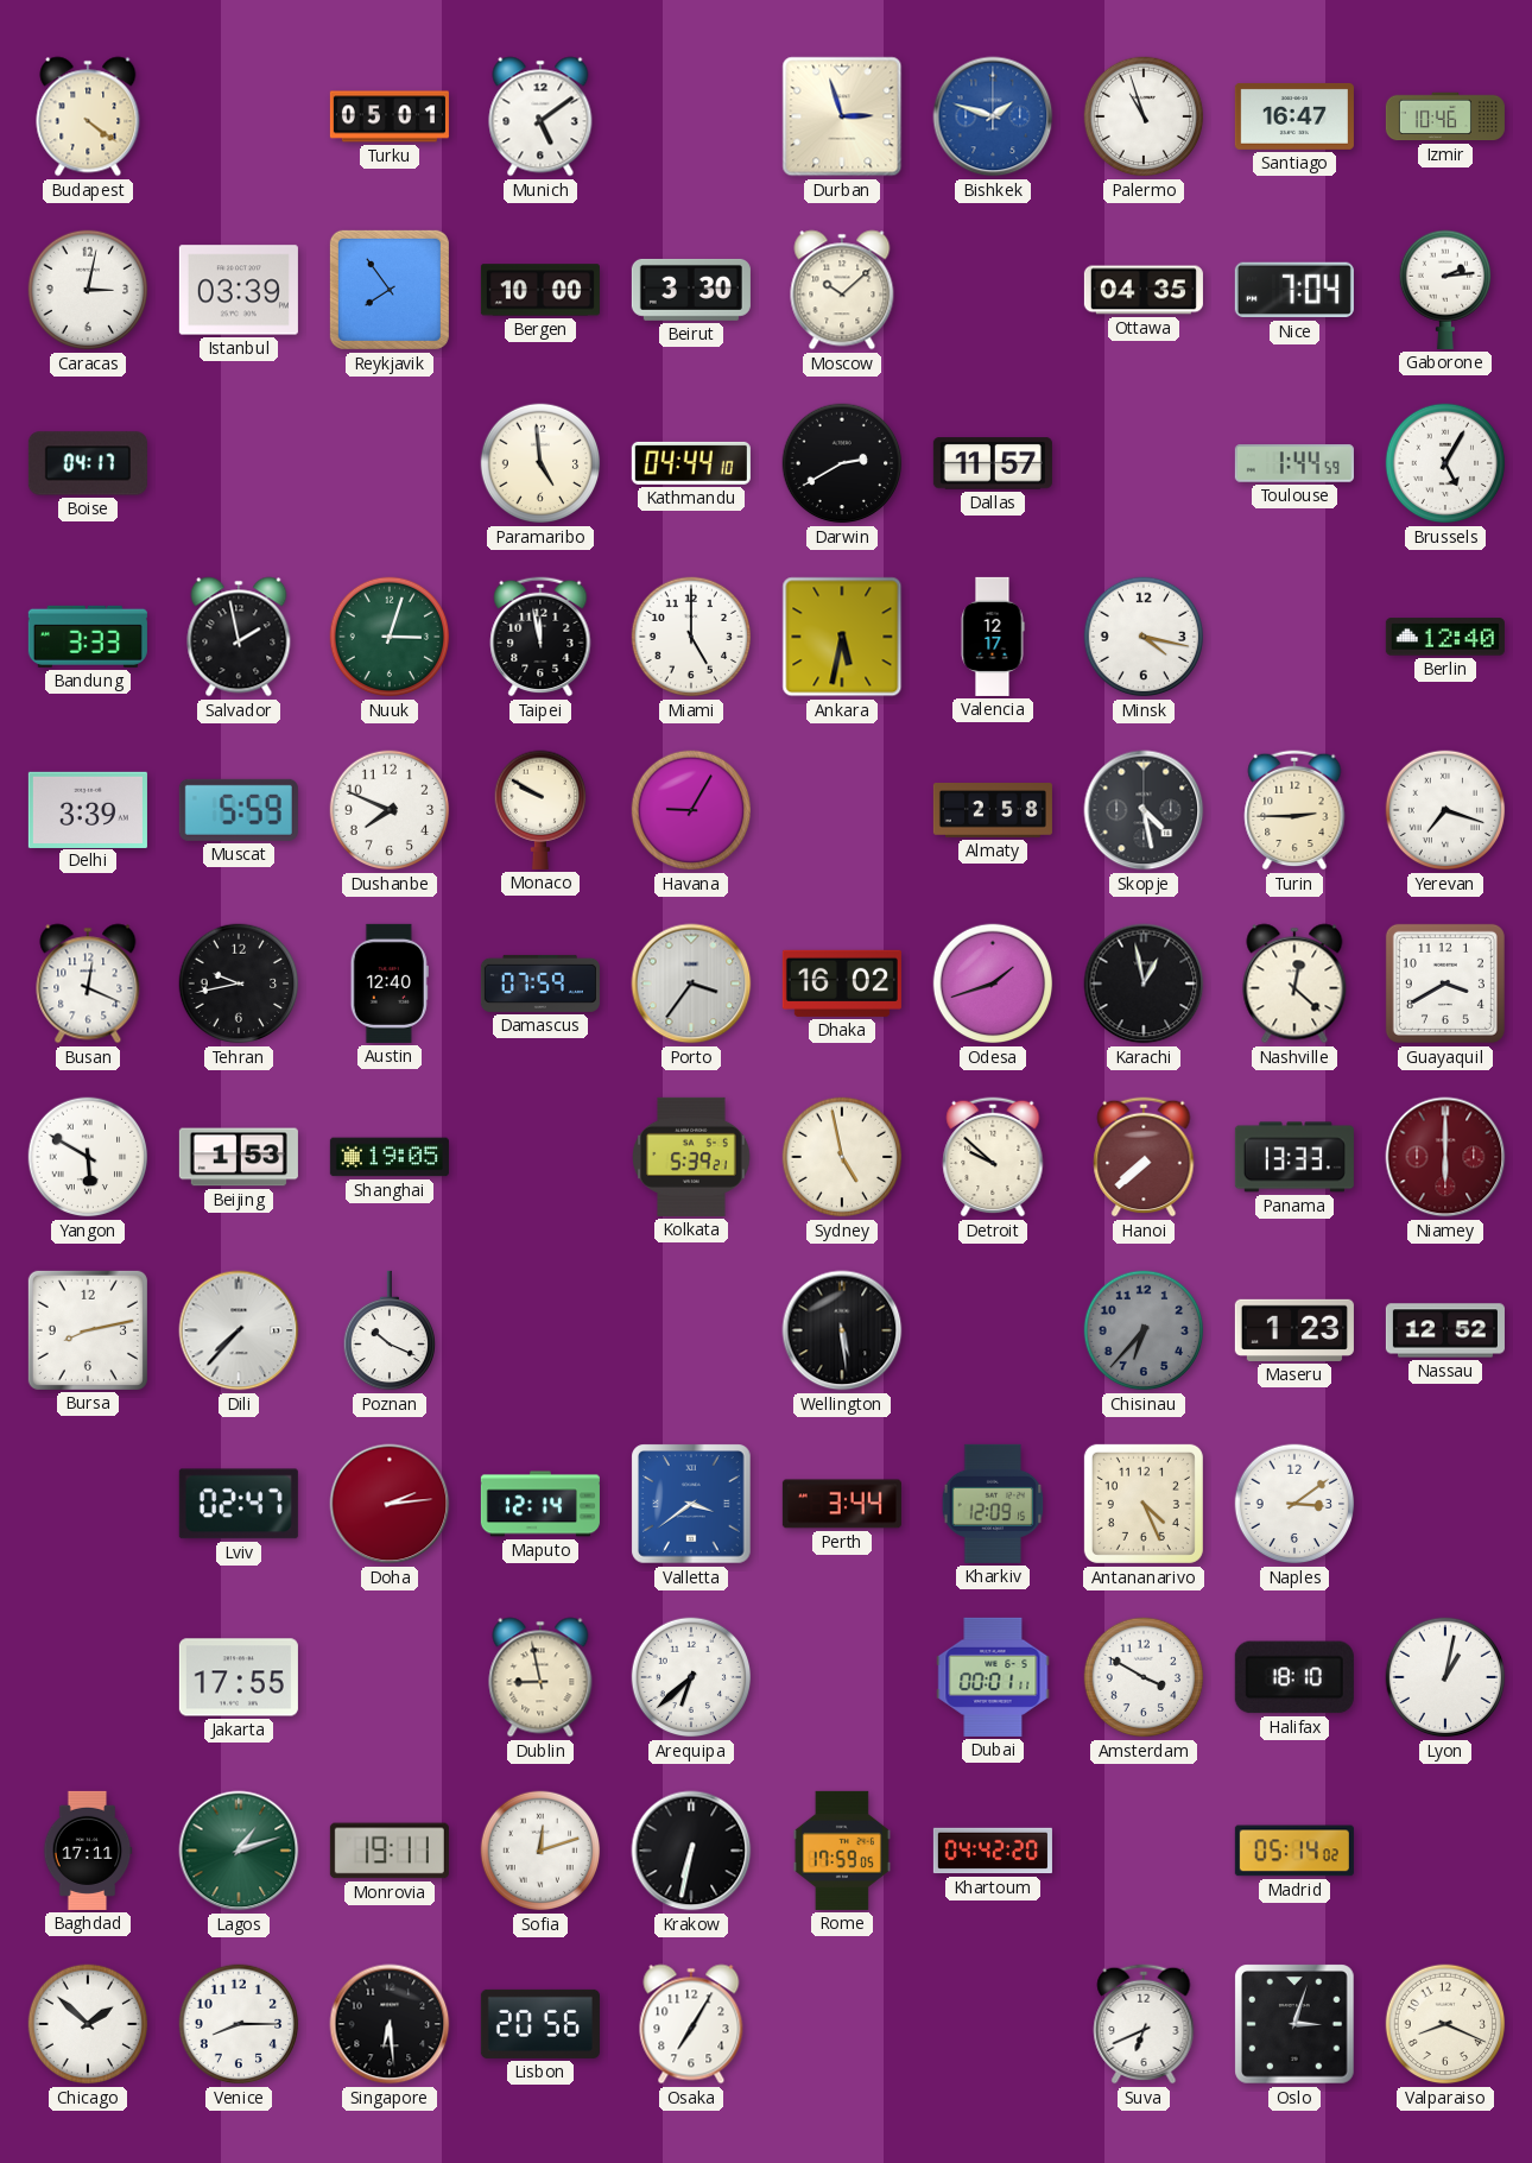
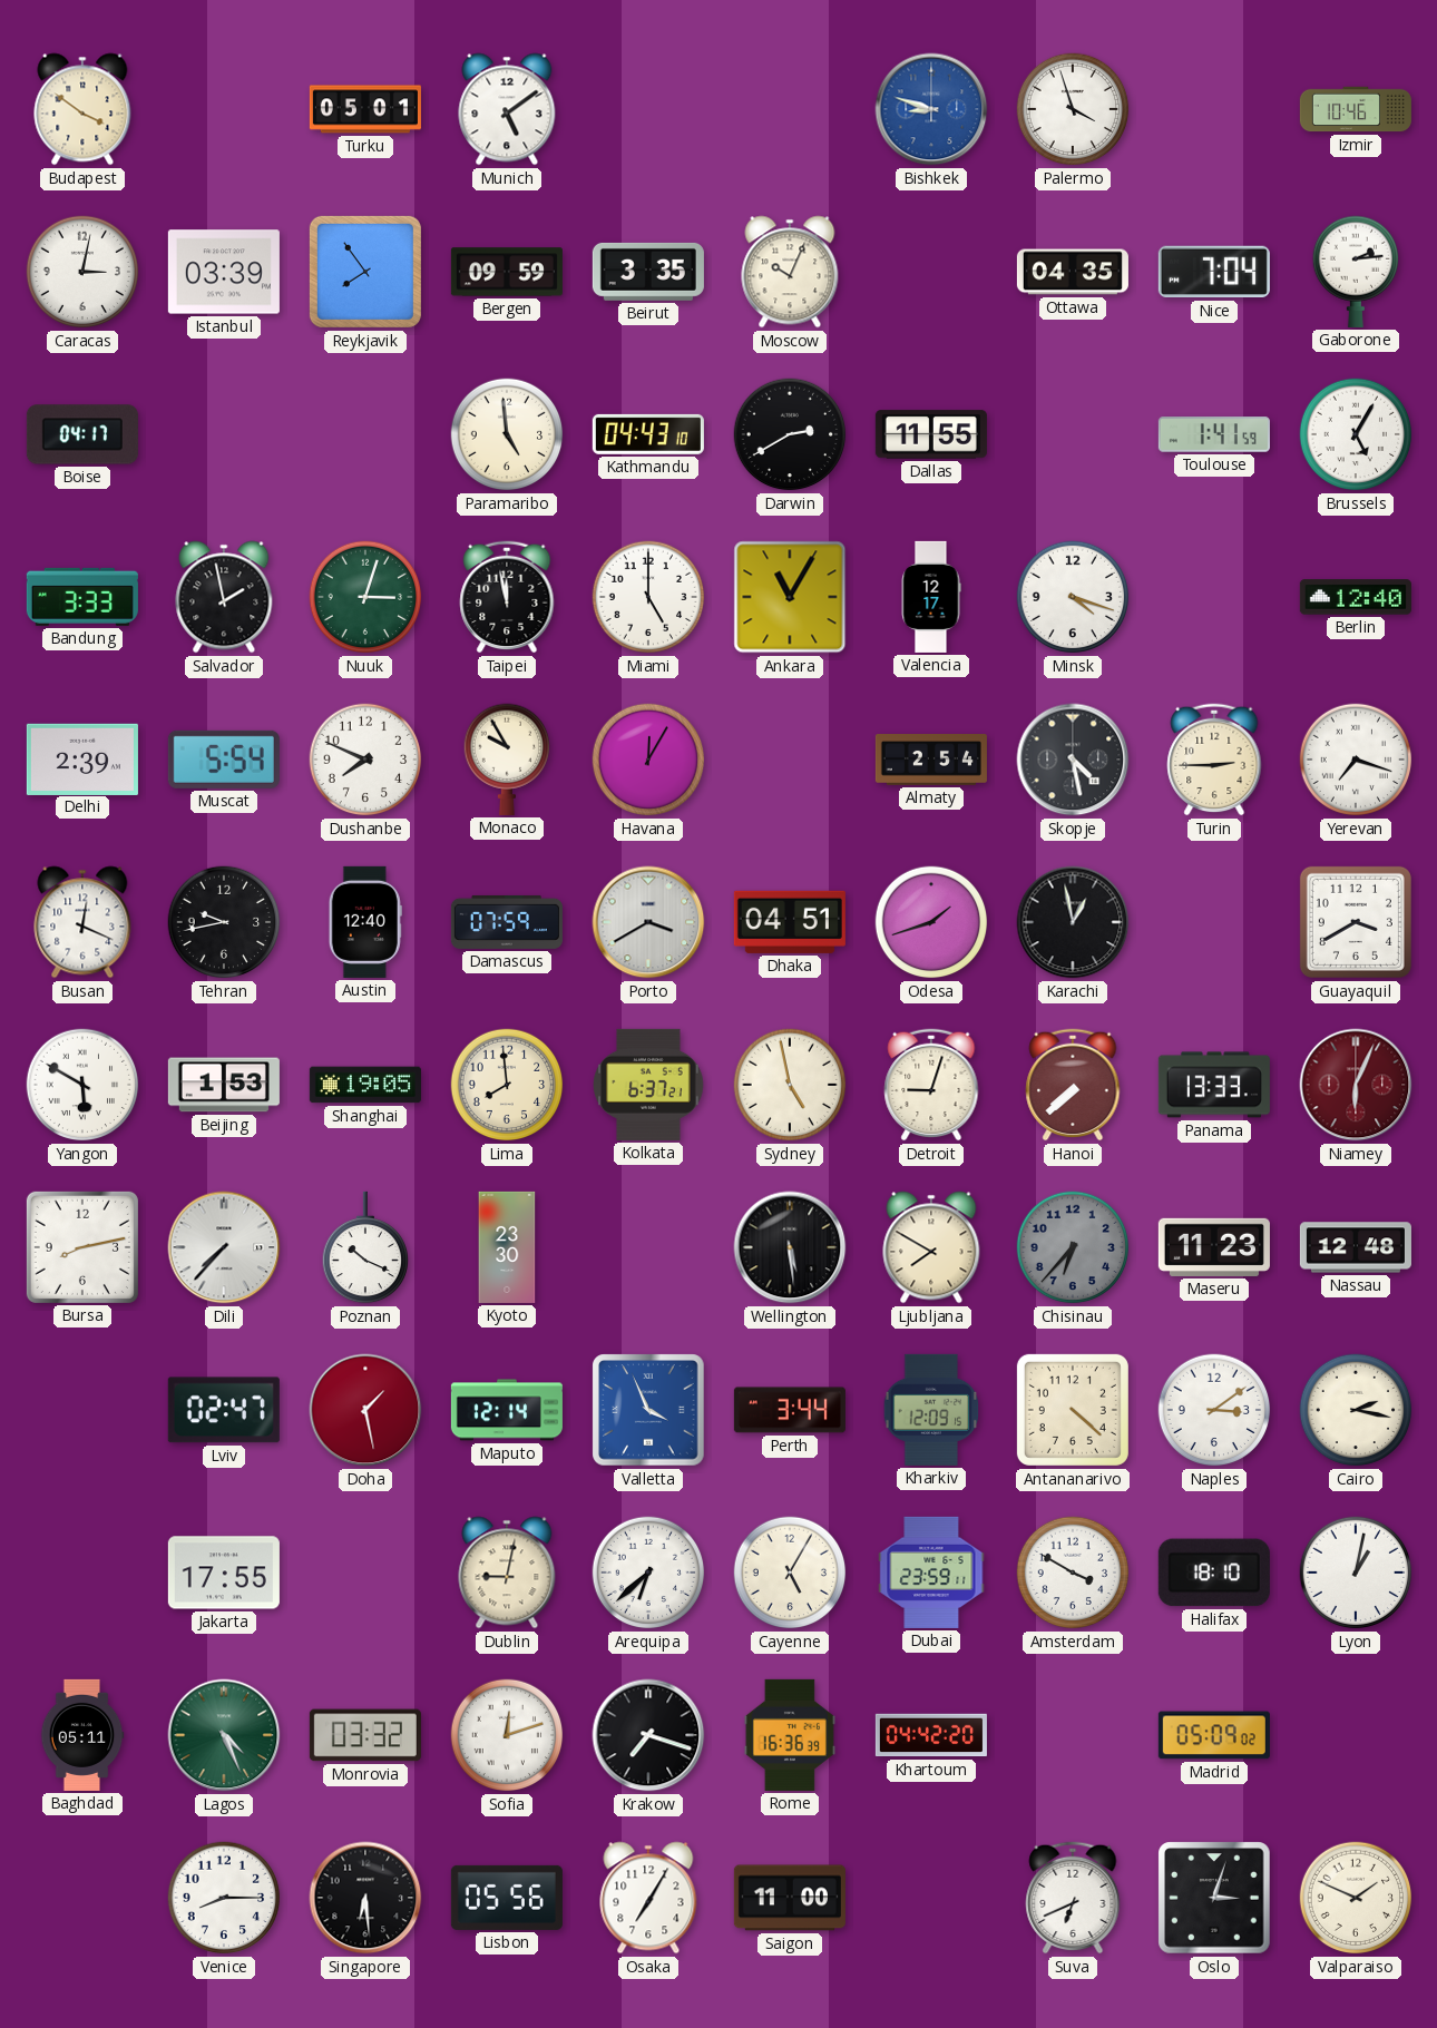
Budapest: 4:21 -> 3:51 (82, 109)
Durban: 2:57 -> none (842, 116)
Bishkek: 1:48 -> 8:48 (931, 109)
Palermo: 10:57 -> 3:57 (1073, 109)
Santiago: 16:47 -> none (1294, 116)
Bergen: 10:00 -> 09:59 (507, 272)
Beirut: 3:30 -> 3:35 (648, 272)
Moscow: 10:08 -> 10:04 (790, 272)
Kathmandu: 04:44 -> 04:43 (648, 434)
Dallas: 11:57 -> 11:55 (931, 434)
Toulouse: 1:44 -> 1:41 (1214, 434)
Ankara: 5:32 -> 11:05 (790, 597)
Minsk: 4:17 -> 4:18 (1073, 597)
Delhi: 3:39 -> 2:39 (82, 758)
Muscat: 5:59 -> 5:54 (224, 760)
Monaco: 9:50 -> 9:55 (506, 760)
Havana: 9:05 -> 12:05 (648, 760)
Almaty: 2:58 -> 2:54 (931, 760)
Porto: 3:36 -> 3:40 (648, 922)
Dhaka: 16:02 -> 04:51 (790, 922)
Nashville: 12:22 -> none (1294, 984)
Lima: none -> 7:59 (507, 1085)
Kolkata: 5:39 -> 6:37 (648, 1085)
Detroit: 9:52 -> 9:03 (931, 1085)
Niamey: 6:00 -> 6:04 (1356, 1085)
Kyoto: none -> 23:30 (507, 1247)
Ljubljana: none -> 7:50 (931, 1247)
Maseru: 1:23 -> 11:23 (1214, 1247)
Nassau: 12:52 -> 12:48 (1356, 1247)
Doha: 2:14 -> 1:28 (365, 1410)
Valletta: 3:39 -> 3:56 (648, 1410)
Antananarivo: 4:26 -> 4:22 (1073, 1410)
Cairo: none -> 2:17 (1356, 1410)
Dublin: 8:58 -> 9:02 (507, 1573)
Cayenne: none -> 5:05 (790, 1573)
Dubai: 00:01 -> 23:59 (931, 1573)
Baghdad: 17:11 -> 05:11 (82, 1735)
Lagos: 1:12 -> 4:26 (224, 1735)
Monrovia: 19:11 -> 03:32 (365, 1735)
Krakow: 6:32 -> 7:18 (648, 1735)
Rome: 17:59 -> 16:36 (790, 1735)
Madrid: 05:14 -> 05:09 (1214, 1735)
Chicago: 1:52 -> none (88, 2024)
Lisbon: 20:56 -> 05:56 (507, 1898)
Saigon: none -> 11:00 (790, 1898)
Valparaiso: 8:19 -> 1:49 (1356, 1898)
